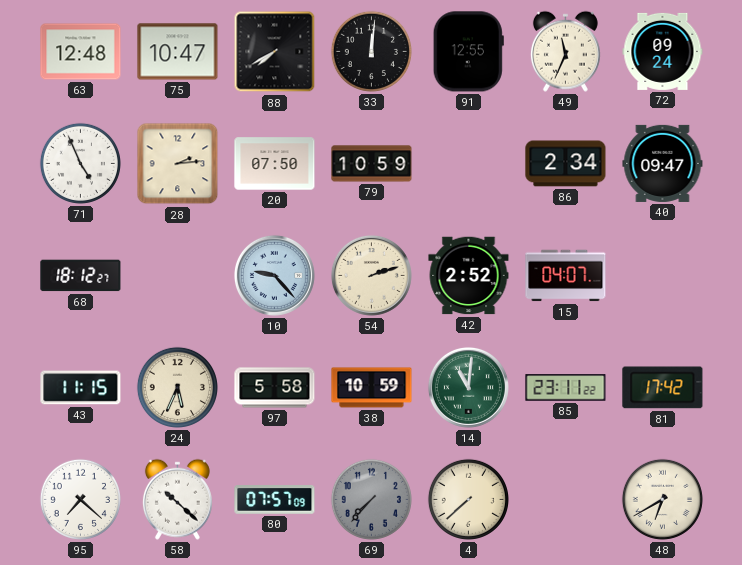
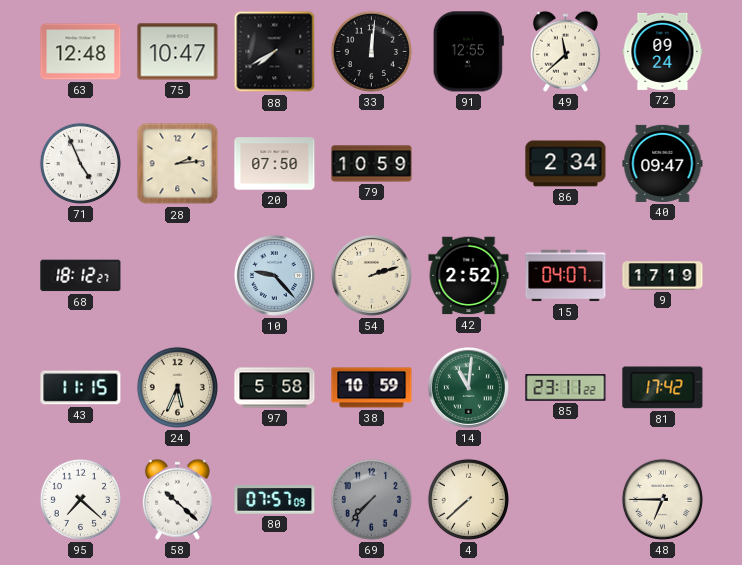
49: 11:34 -> 11:38 (565, 51)
9: none -> 17:19 (663, 276)
48: 6:40 -> 6:45 (662, 499)
